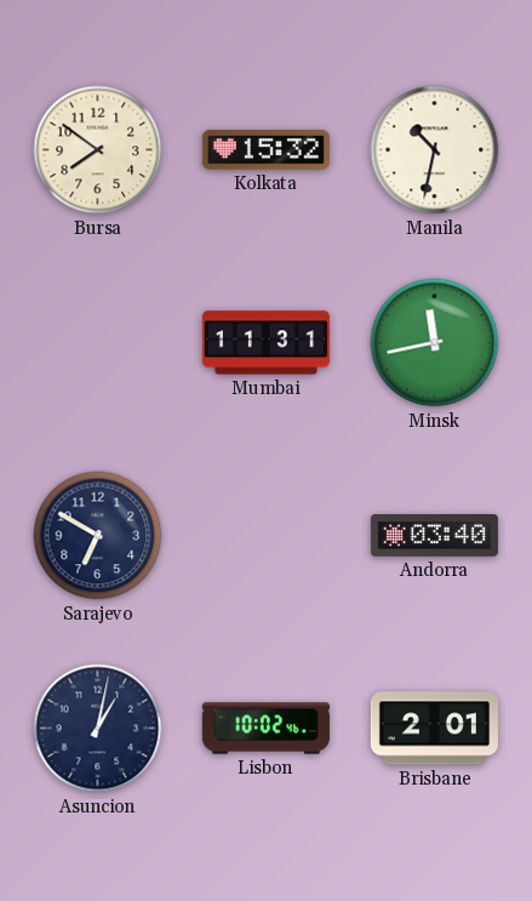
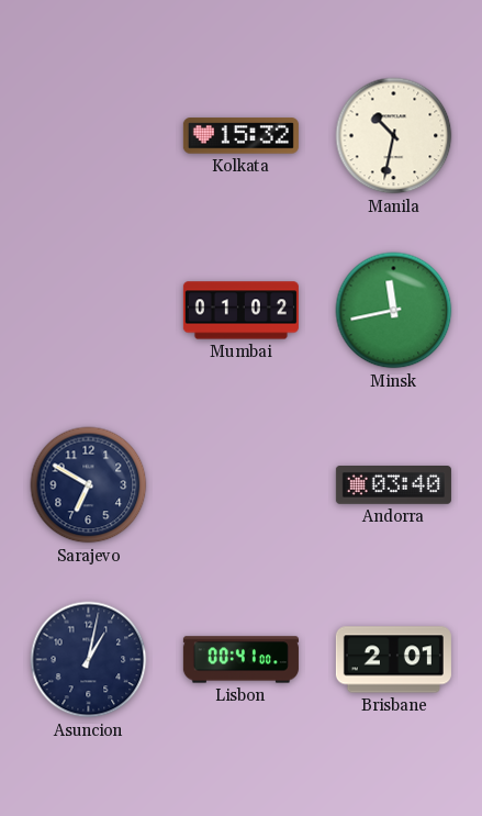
Bursa: 7:51 -> none (98, 150)
Mumbai: 11:31 -> 01:02 (240, 311)
Lisbon: 10:02 -> 00:41 (240, 660)
